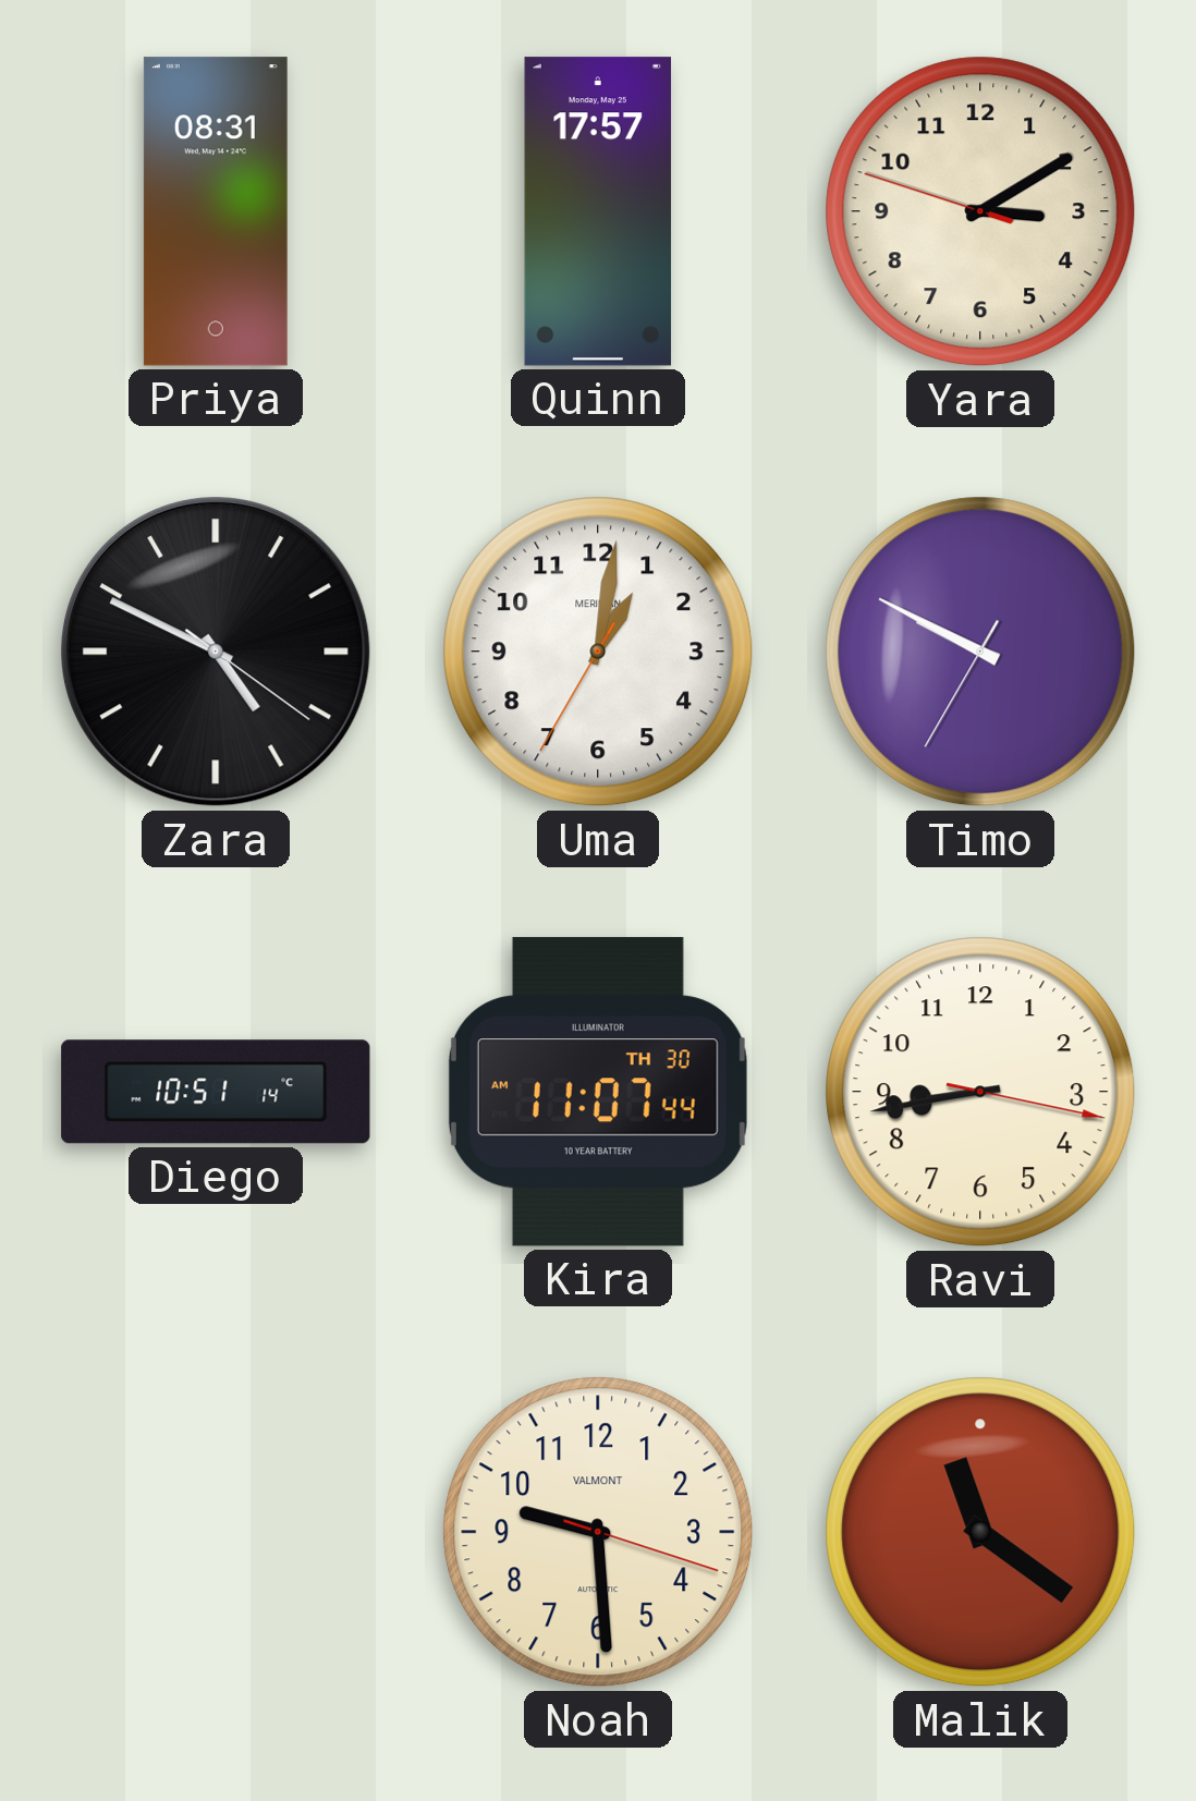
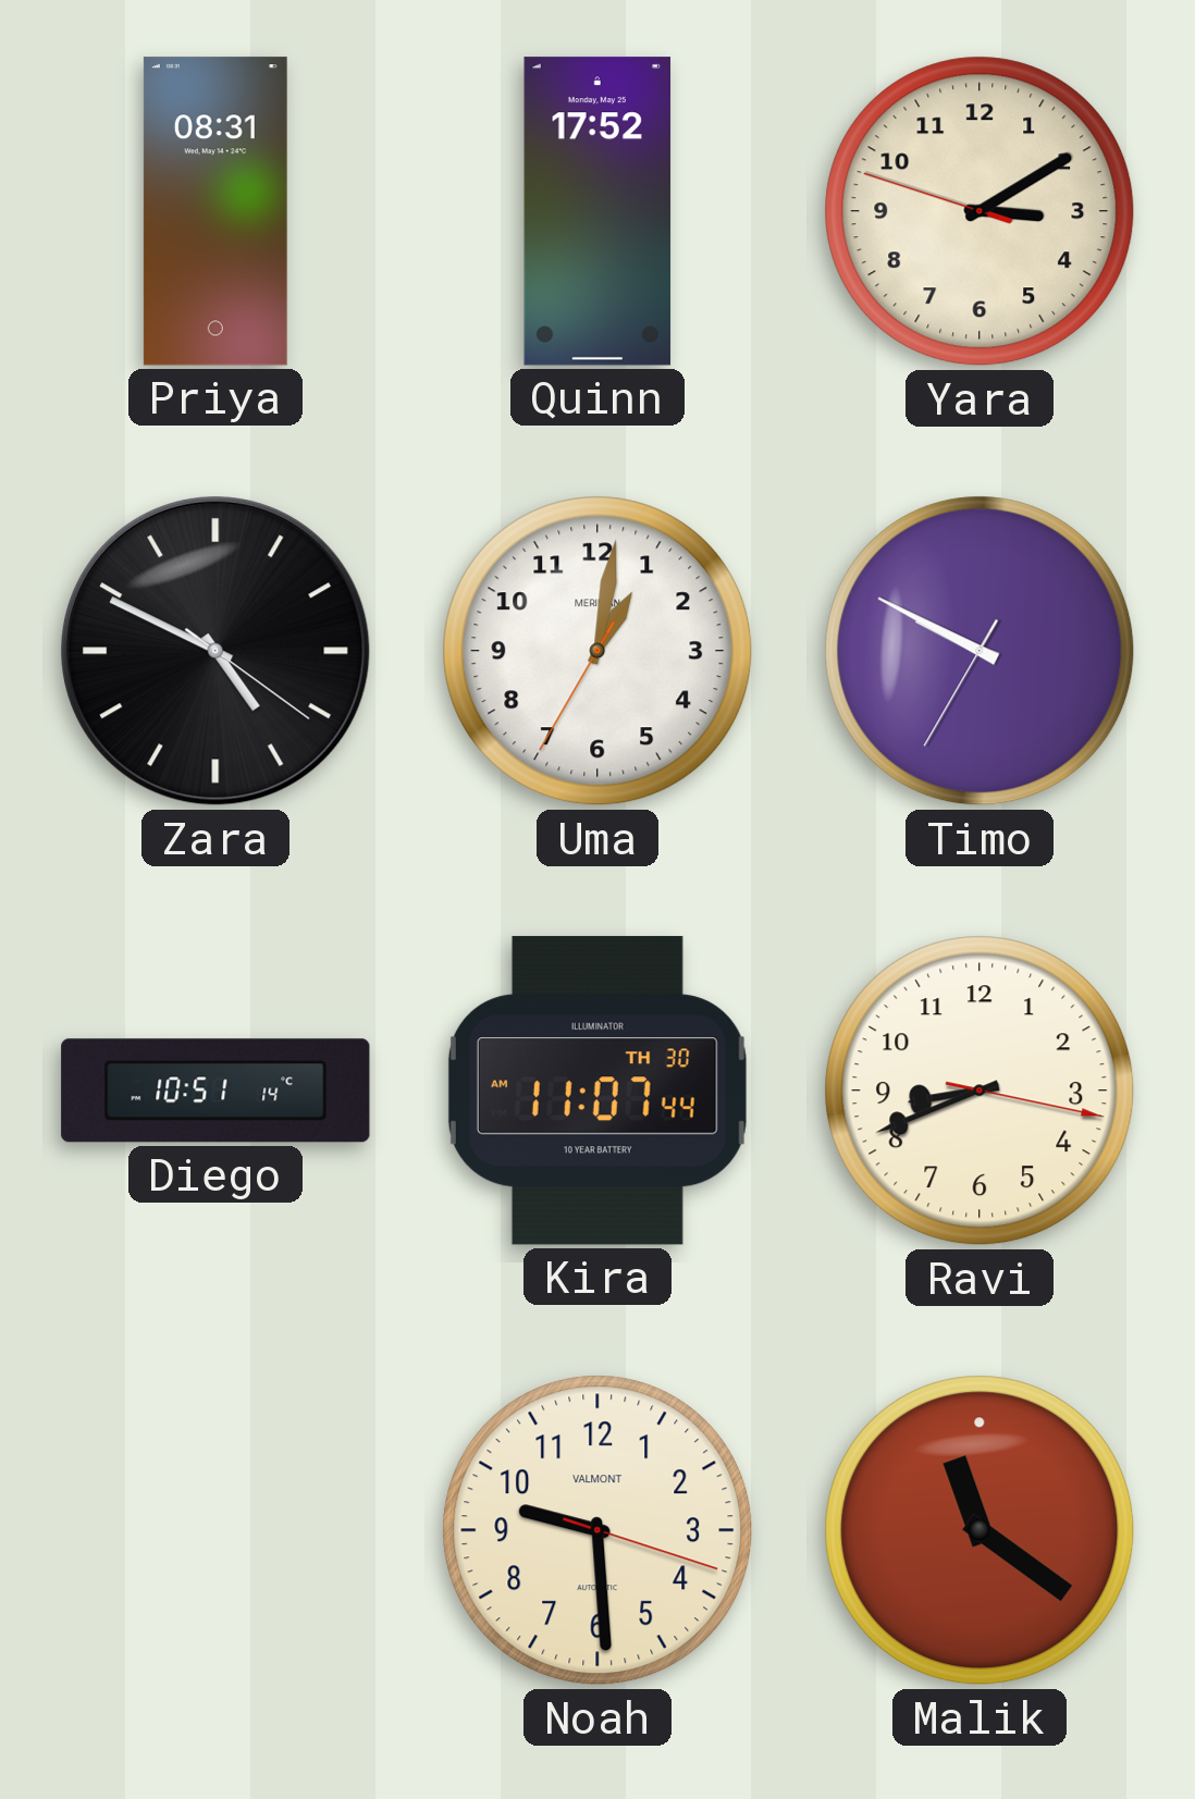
Quinn: 17:57 -> 17:52 (597, 211)
Ravi: 8:43 -> 8:41 (980, 1091)
